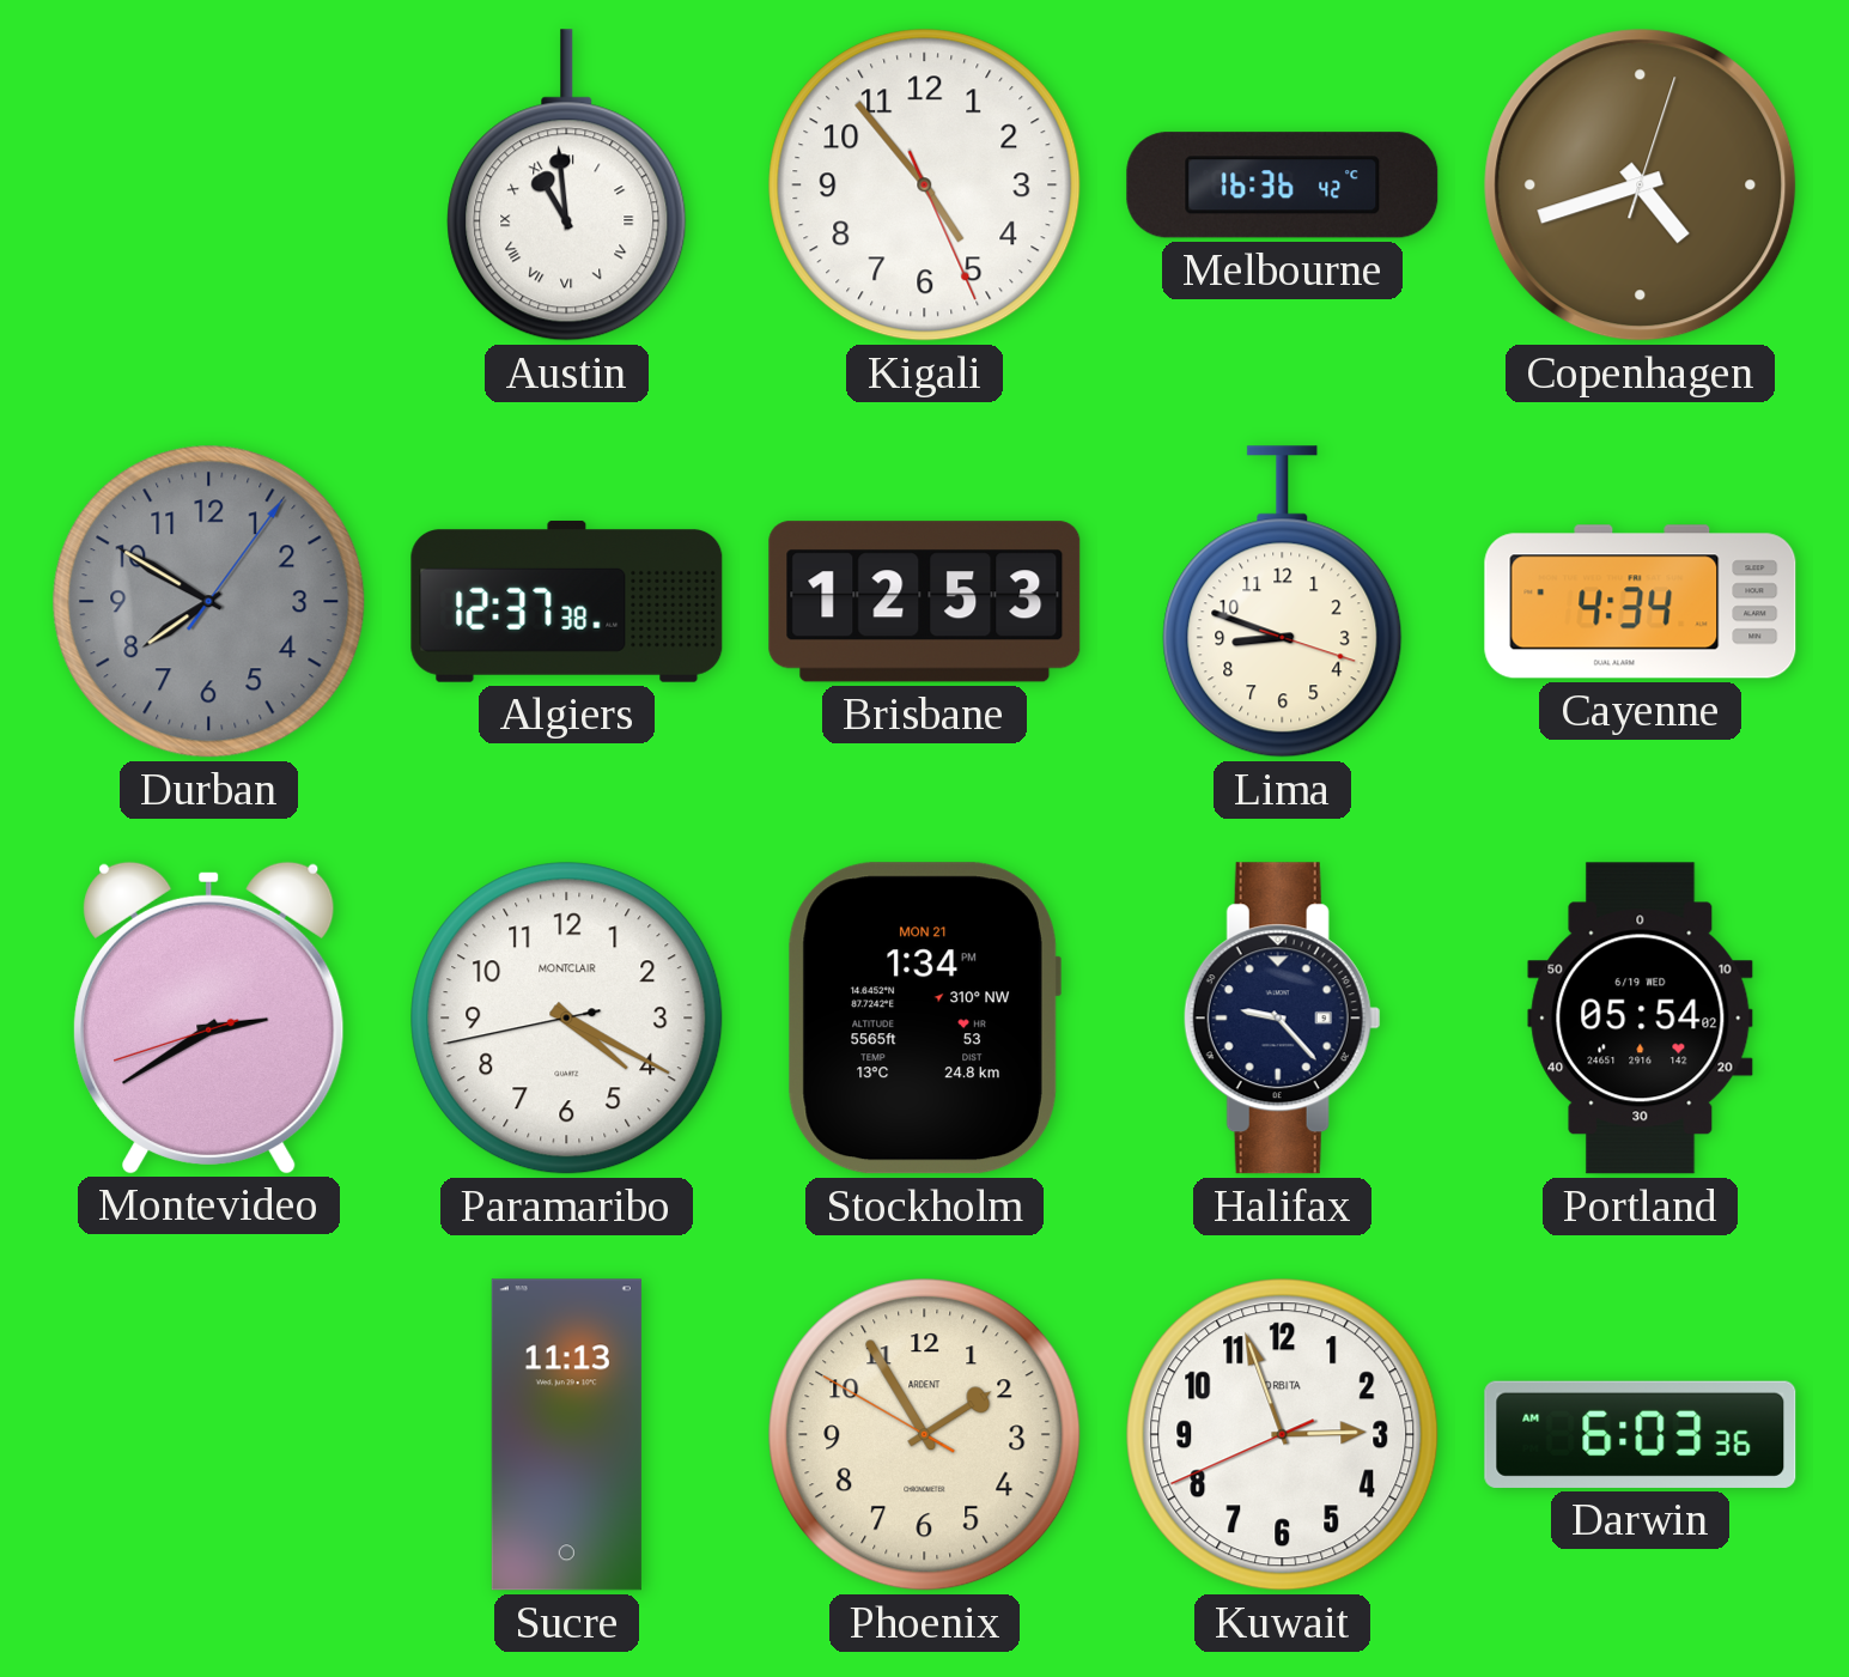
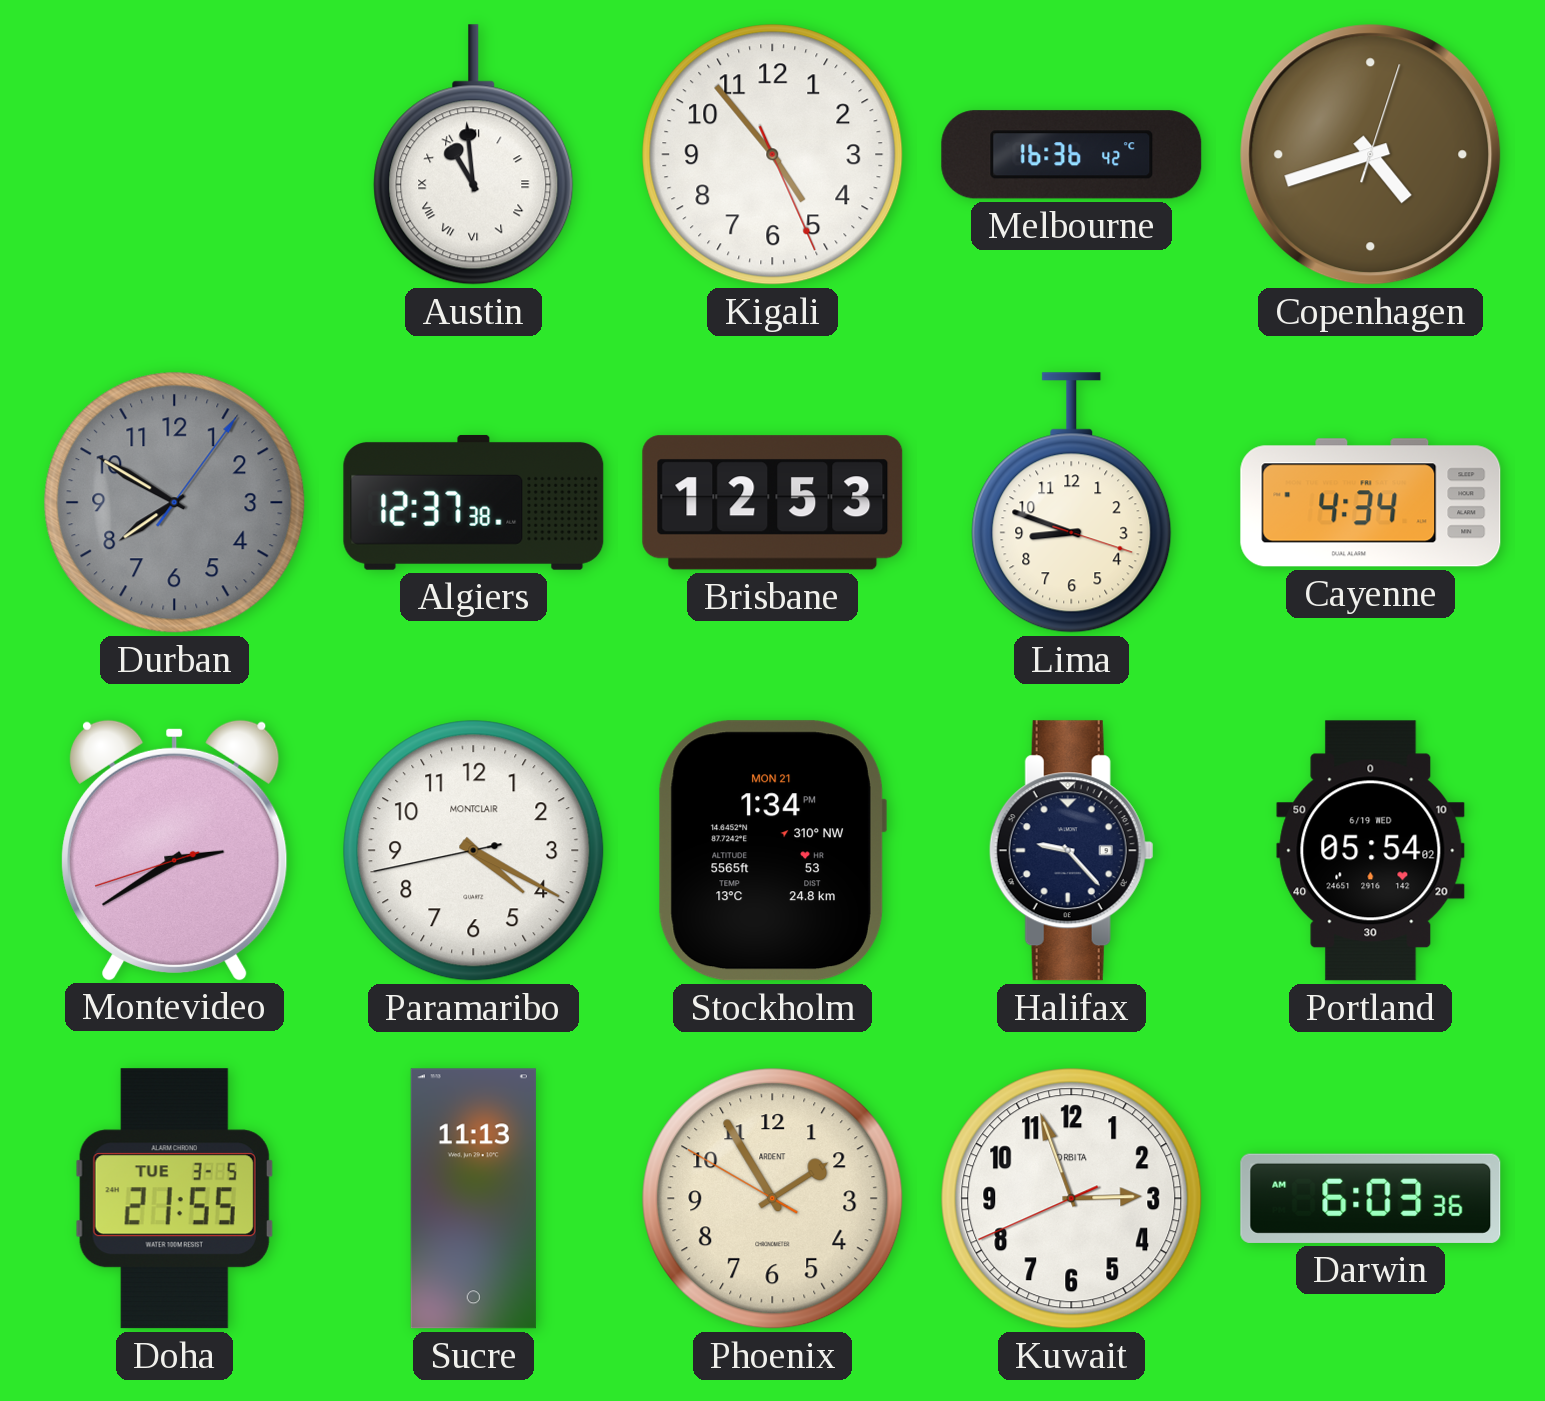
Doha: none -> 21:55 (174, 1199)
